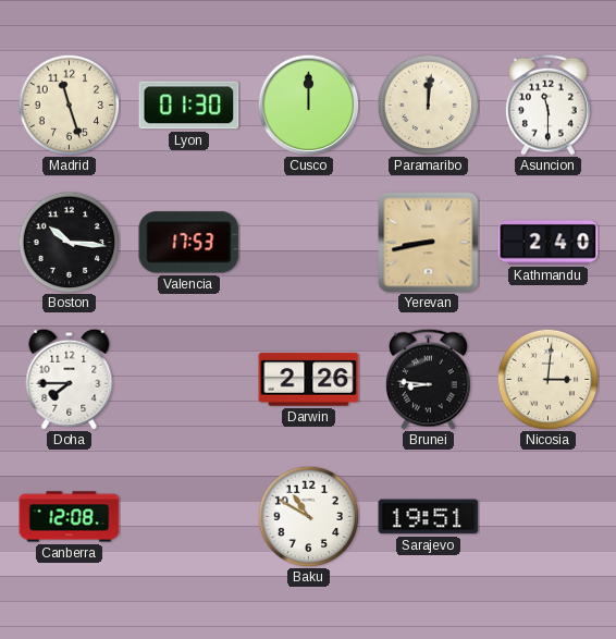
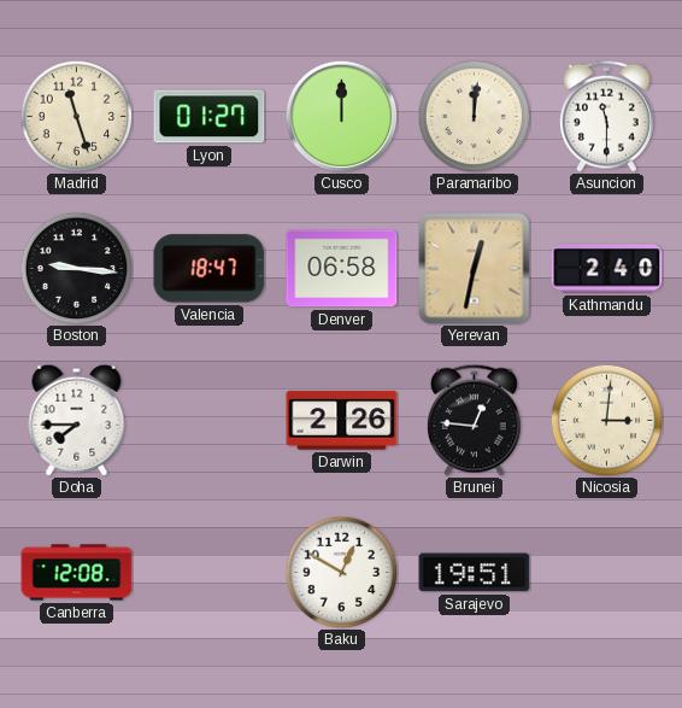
Lyon: 01:30 -> 01:27 (210, 117)
Boston: 10:16 -> 9:16 (76, 268)
Valencia: 17:53 -> 18:47 (210, 269)
Denver: none -> 06:58 (342, 269)
Yerevan: 8:43 -> 12:32 (475, 269)
Brunei: 8:46 -> 12:46 (474, 420)
Baku: 10:50 -> 12:50 (341, 572)
